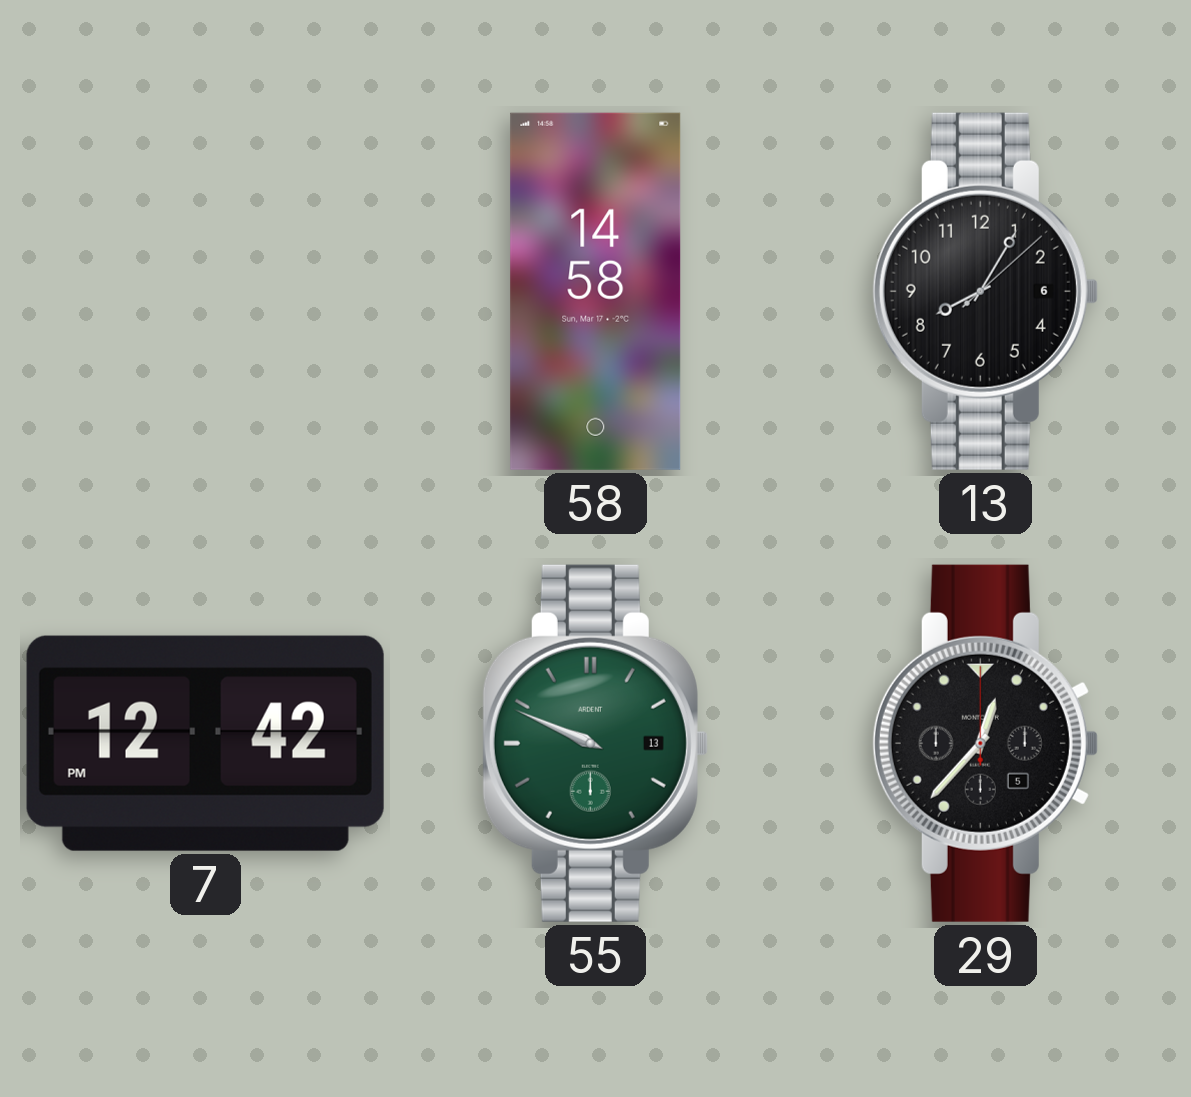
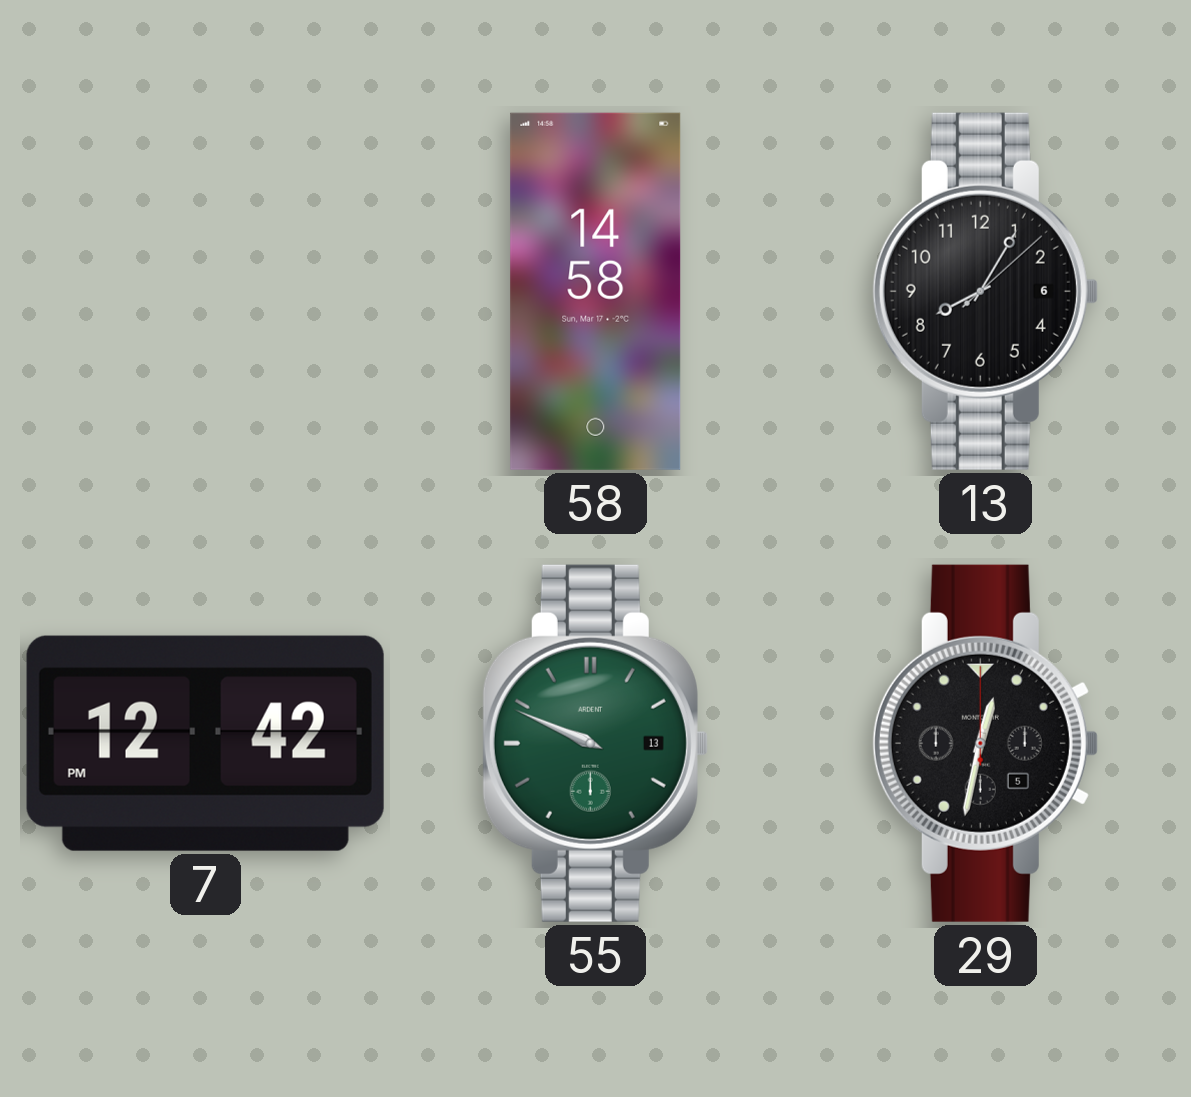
29: 12:37 -> 12:32 (985, 743)
